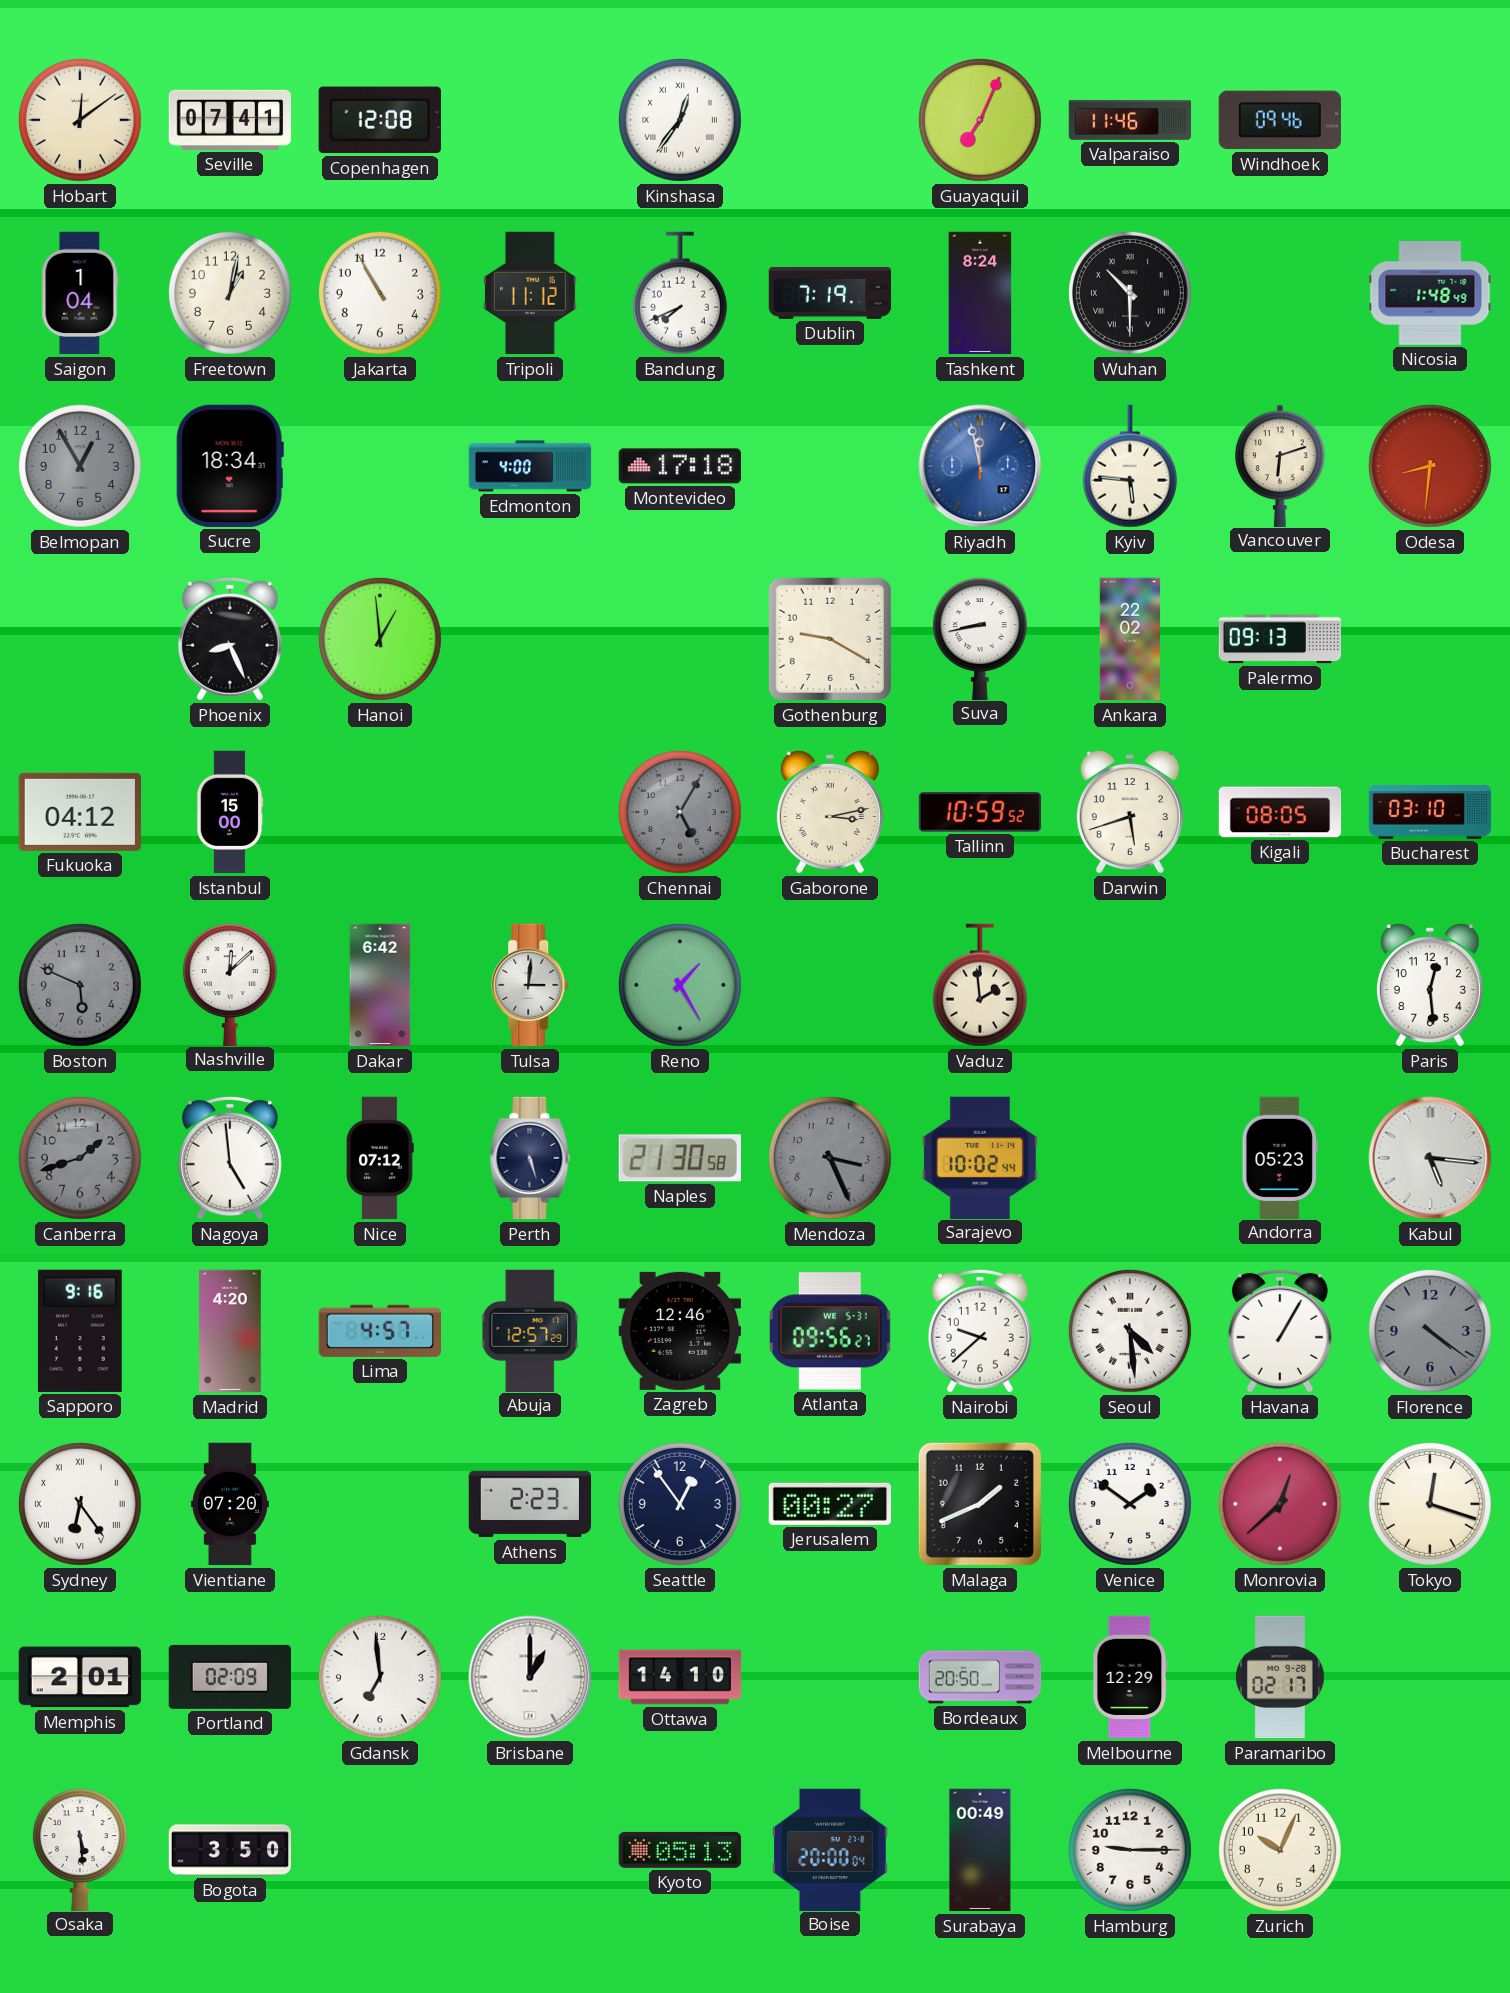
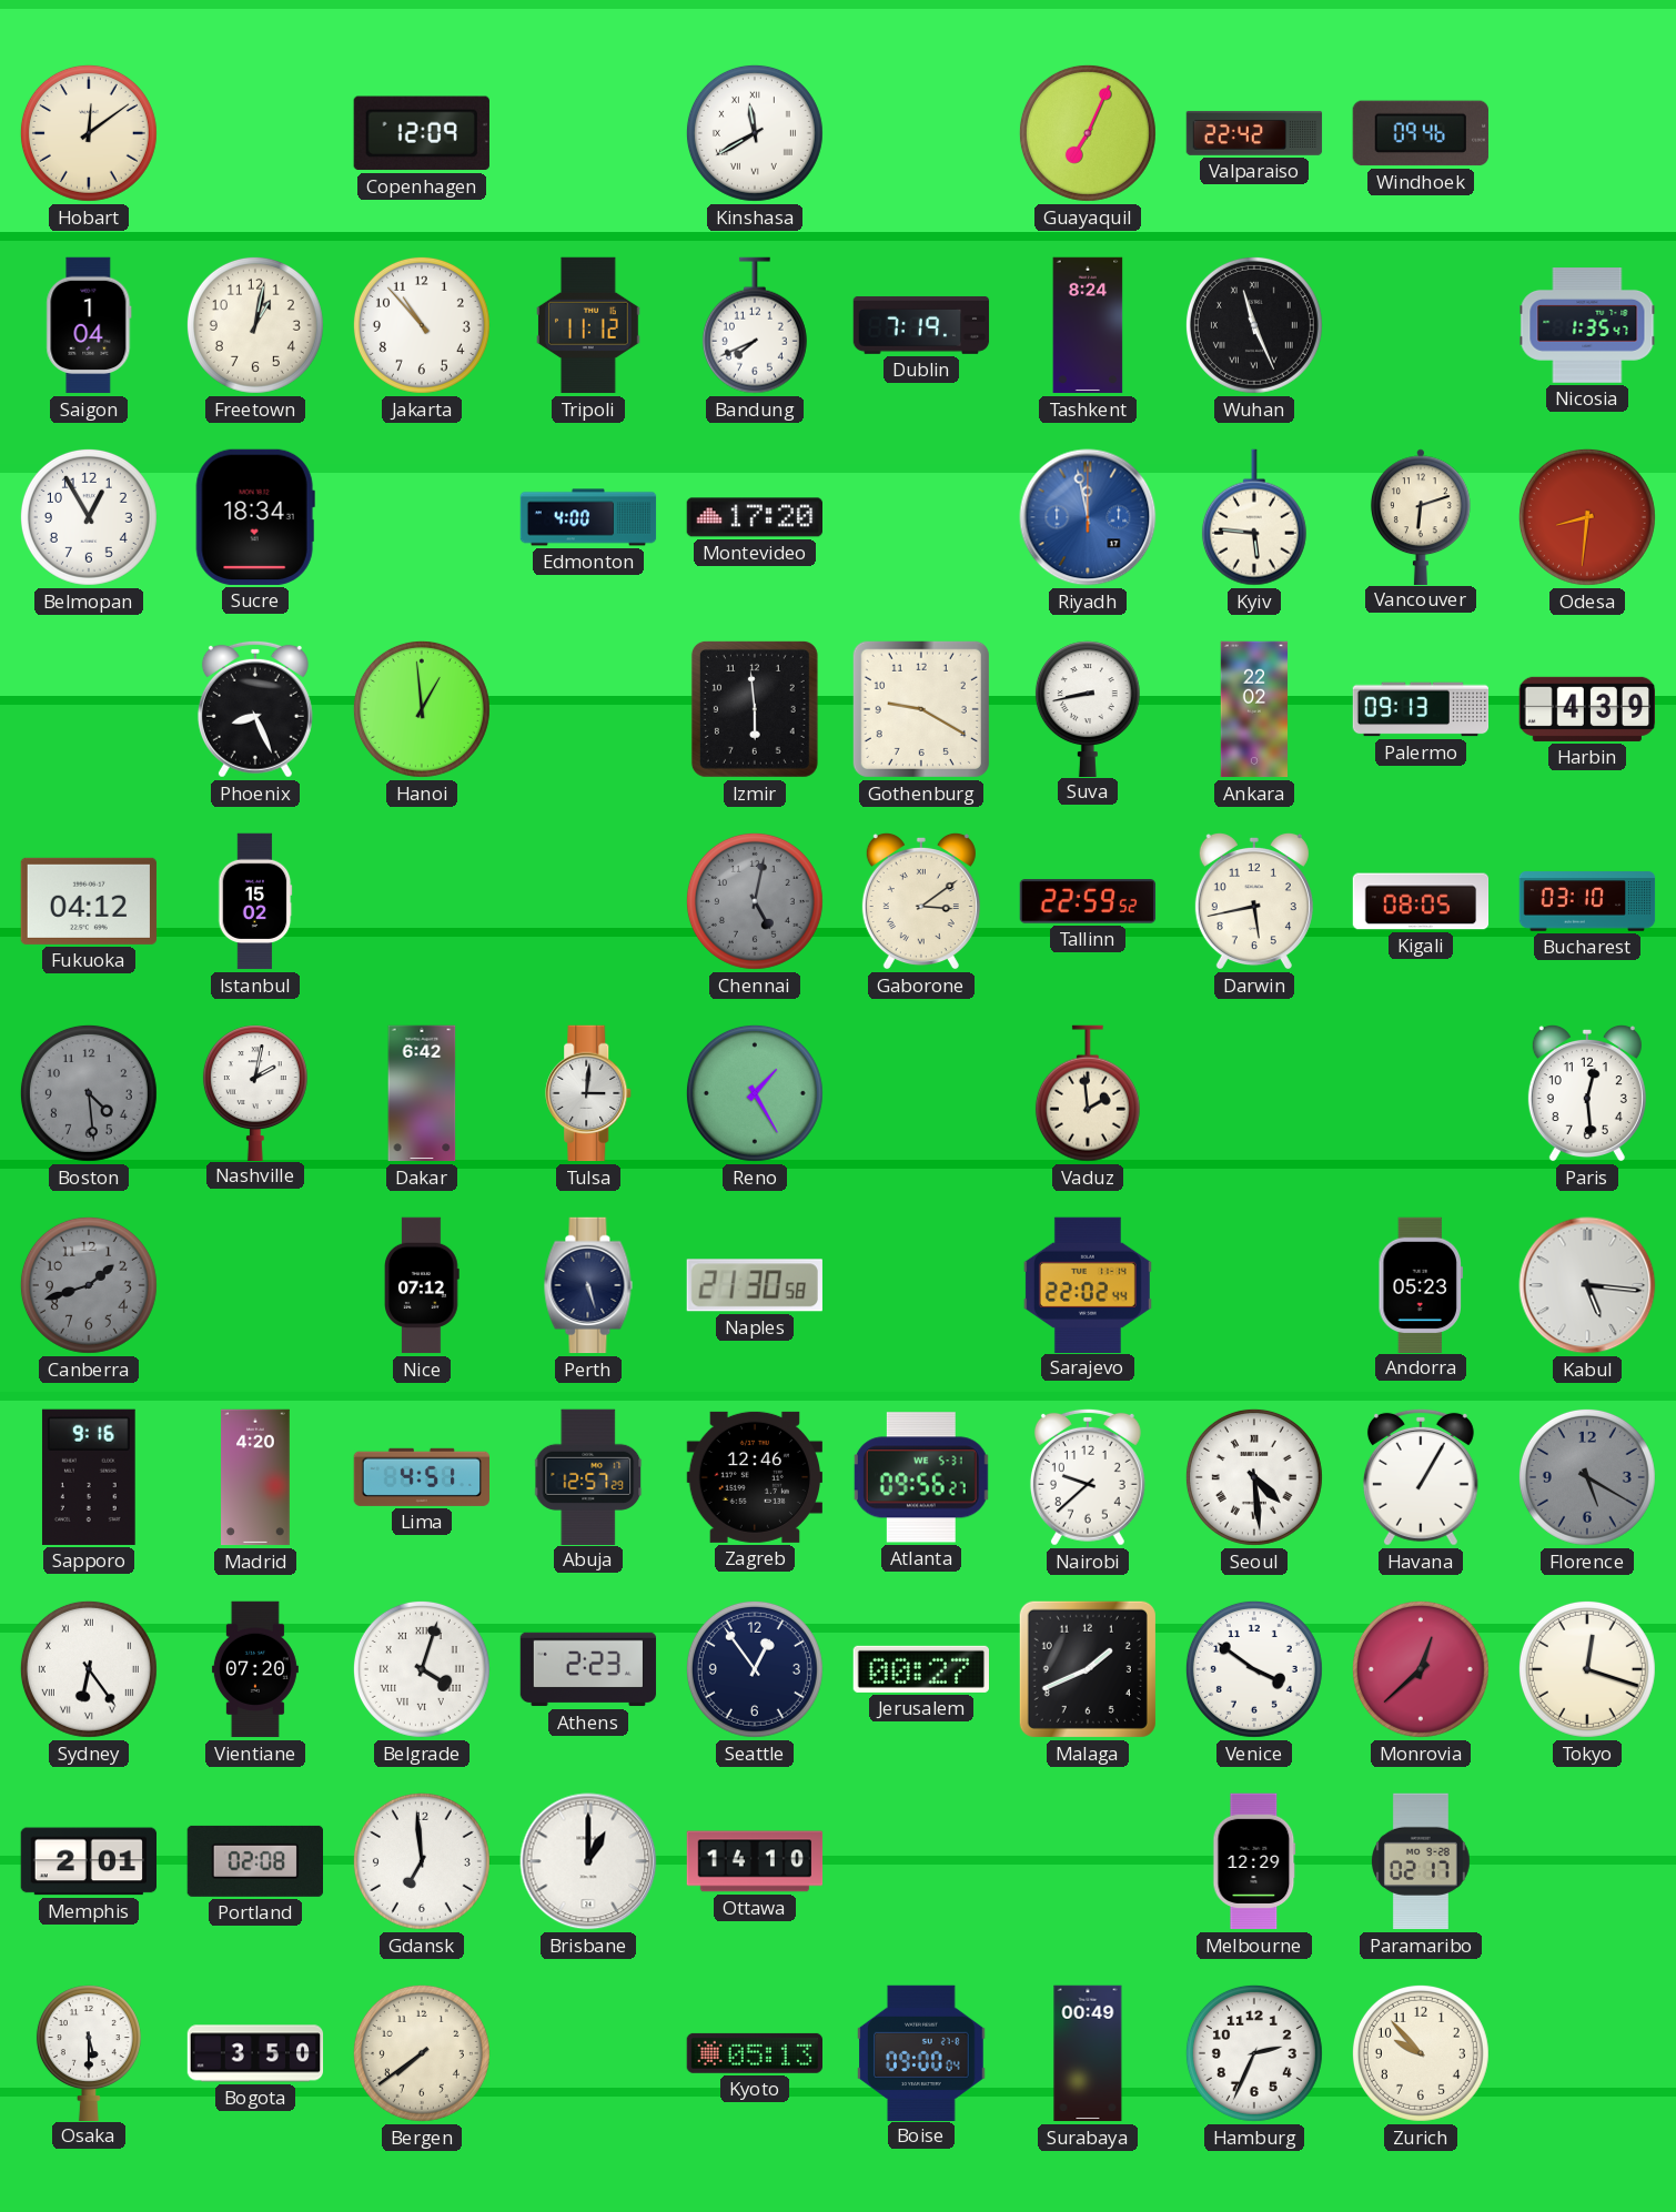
Seville: 07:41 -> none (230, 120)
Copenhagen: 12:08 -> 12:09 (422, 133)
Kinshasa: 12:36 -> 11:40 (755, 133)
Valparaiso: 11:46 -> 22:42 (1254, 133)
Jakarta: 10:55 -> 10:53 (422, 325)
Wuhan: 10:30 -> 11:26 (1254, 325)
Nicosia: 1:48 -> 1:35 (1587, 326)
Belmopan dial: grey -> white (89, 517)
Montevideo: 17:18 -> 17:20 (754, 517)
Izmir: none -> 5:59 (755, 709)
Harbin: none -> 4:39 (1586, 709)
Istanbul: 15:00 -> 15:02 (255, 901)
Chennai: 5:05 -> 5:02 (755, 901)
Gaborone: 3:13 -> 3:09 (921, 901)
Tallinn: 10:59 -> 22:59 (1088, 901)
Darwin: 5:42 -> 5:43 (1254, 901)
Boston: 5:49 -> 4:29 (89, 1093)
Nashville: 12:08 -> 2:02 (255, 1092)
Nagoya: 4:59 -> none (230, 1158)
Mendoza: 3:26 -> none (830, 1158)
Sarajevo: 10:02 -> 22:02 (1088, 1284)
Lima: 4:57 -> 4:51 (421, 1477)
Florence: 4:21 -> 5:20 (1587, 1477)
Belgrade: none -> 4:03 (422, 1669)
Venice: 1:51 -> 3:51 (1254, 1669)
Portland: 02:09 -> 02:08 (254, 1861)
Bordeaux: 20:50 -> none (980, 1677)
Osaka: 5:29 -> 5:30 (89, 2052)
Bergen: none -> 7:39 (422, 2053)
Boise: 20:00 -> 09:00 (921, 2052)
Hamburg: 9:15 -> 2:34 (1254, 2053)
Zurich: 10:04 -> 9:53 (1421, 2053)
